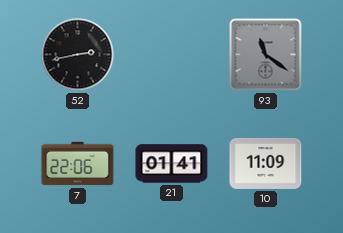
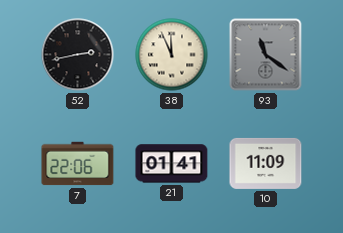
38: none -> 11:56 (172, 55)
